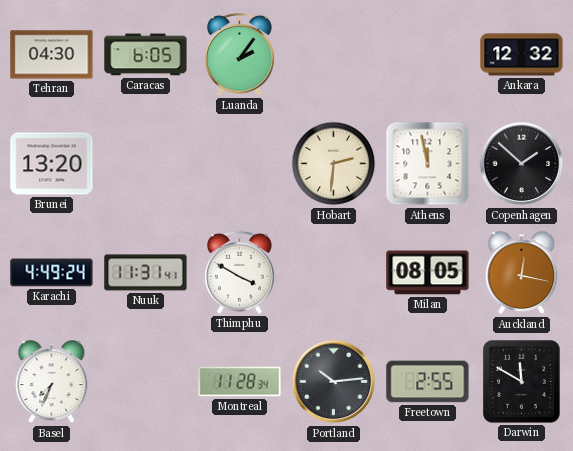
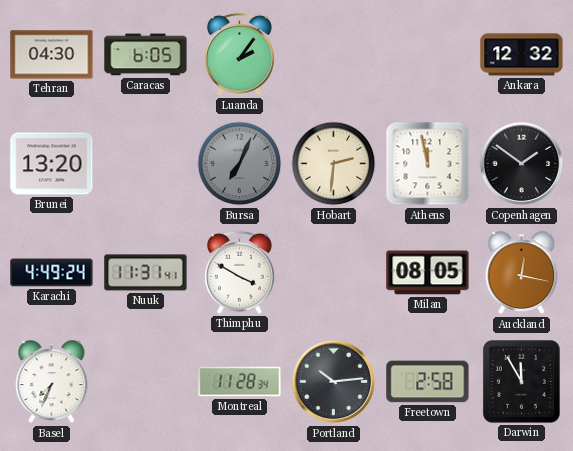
Bursa: none -> 7:04 (240, 164)
Copenhagen: 1:52 -> 1:51 (522, 164)
Freetown: 2:55 -> 2:58 (428, 382)
Darwin: 11:50 -> 11:55 (521, 381)
